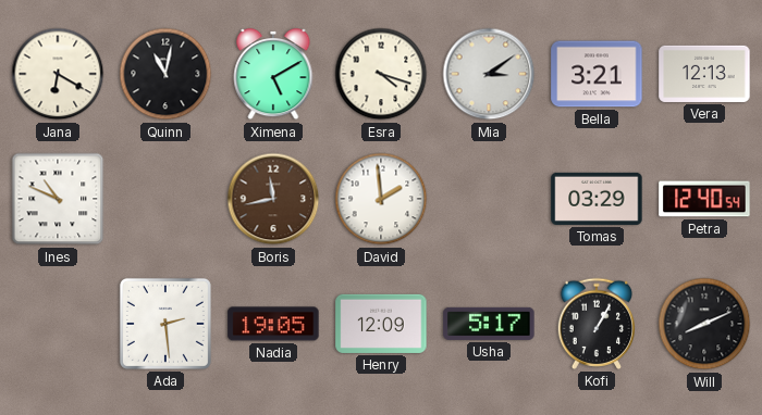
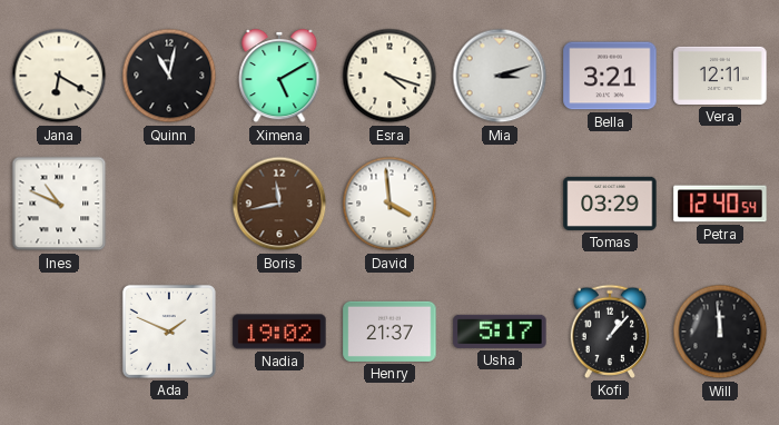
Mia: 3:09 -> 3:12 (500, 76)
Vera: 12:13 -> 12:11 (720, 76)
David: 1:59 -> 3:59 (389, 204)
Ada: 2:29 -> 1:49 (169, 332)
Nadia: 19:05 -> 19:02 (279, 332)
Henry: 12:09 -> 21:37 (389, 332)
Kofi: 1:05 -> 1:07 (610, 332)
Will: 8:11 -> 11:59 (720, 332)
